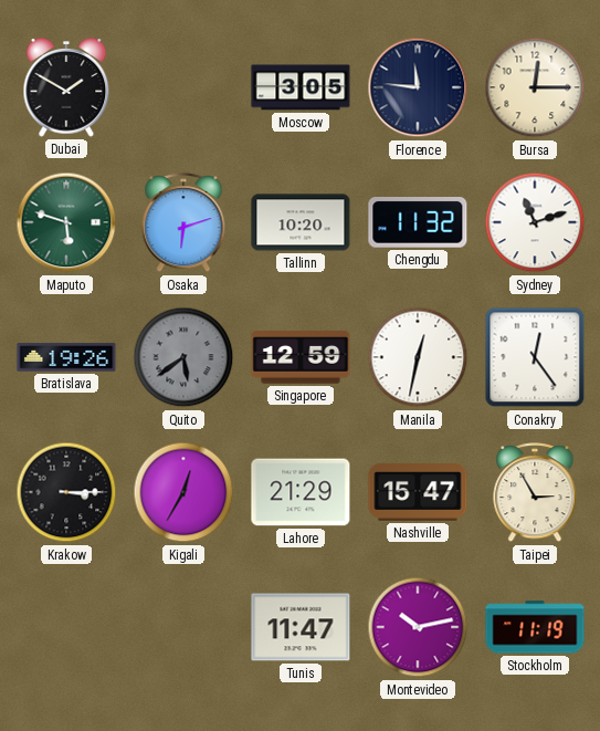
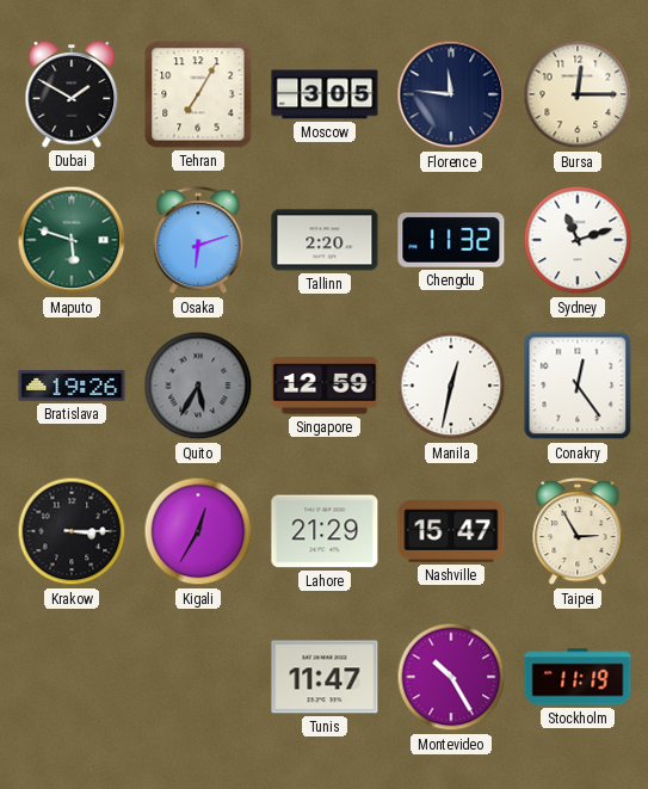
Tehran: none -> 7:05 (198, 94)
Tallinn: 10:20 -> 2:20 (325, 240)
Quito: 5:39 -> 5:35 (198, 386)
Montevideo: 10:13 -> 10:25 (451, 677)
